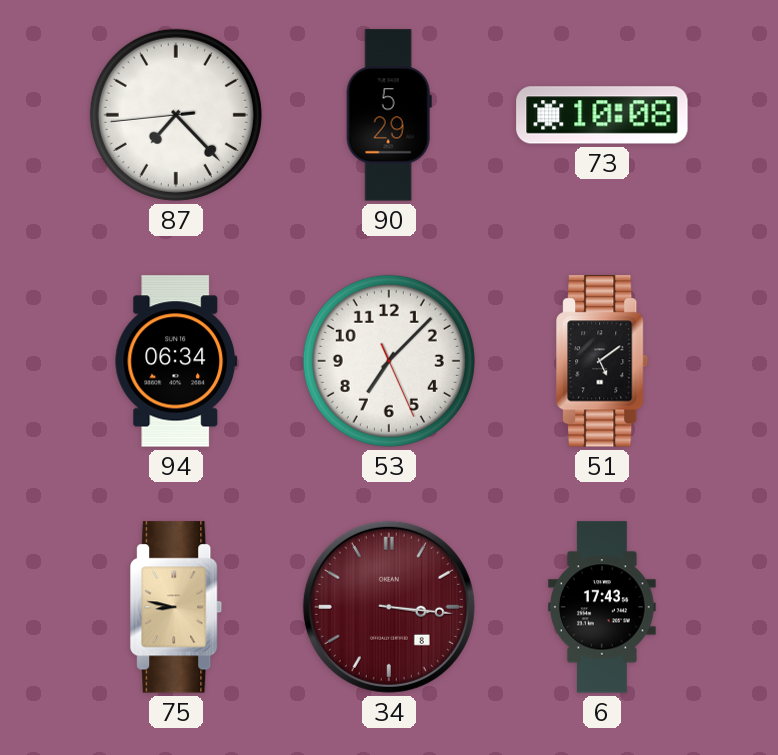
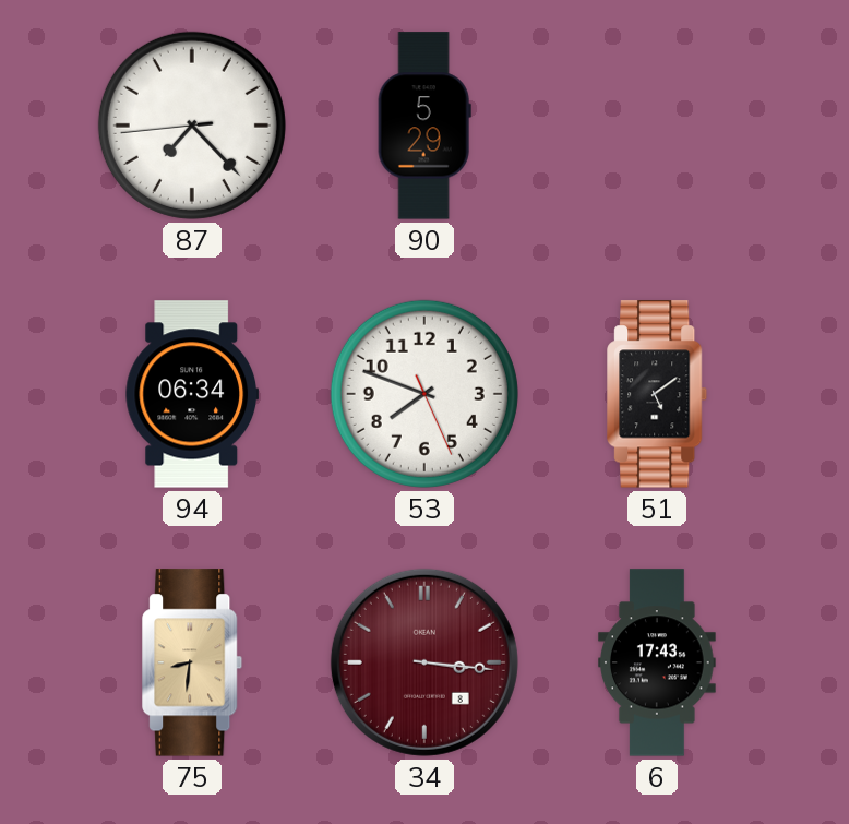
73: 10:08 -> none (602, 115)
53: 7:07 -> 7:48 (424, 394)
75: 8:47 -> 8:31 (193, 662)
